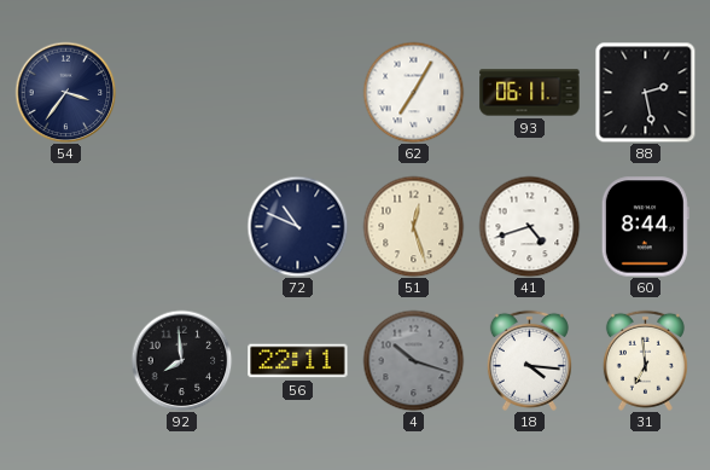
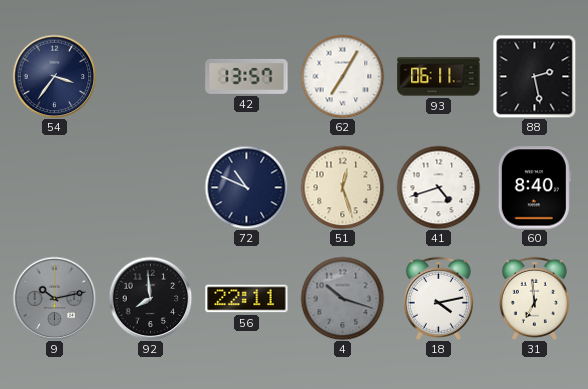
42: none -> 13:57 (247, 76)
60: 8:44 -> 8:40 (534, 188)
9: none -> 10:13 (54, 298)
18: 4:16 -> 4:13 (438, 298)
